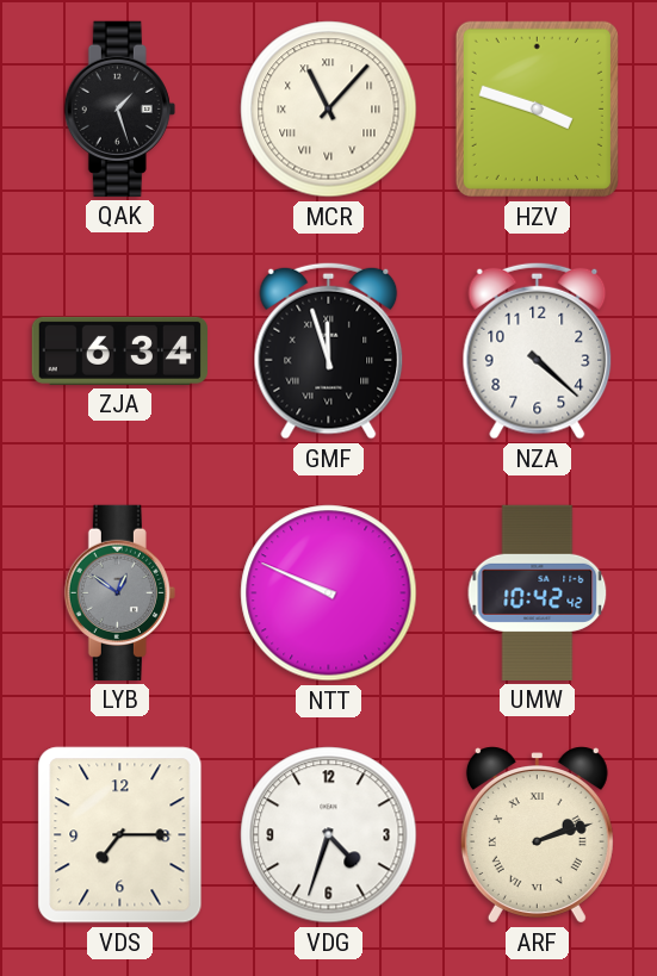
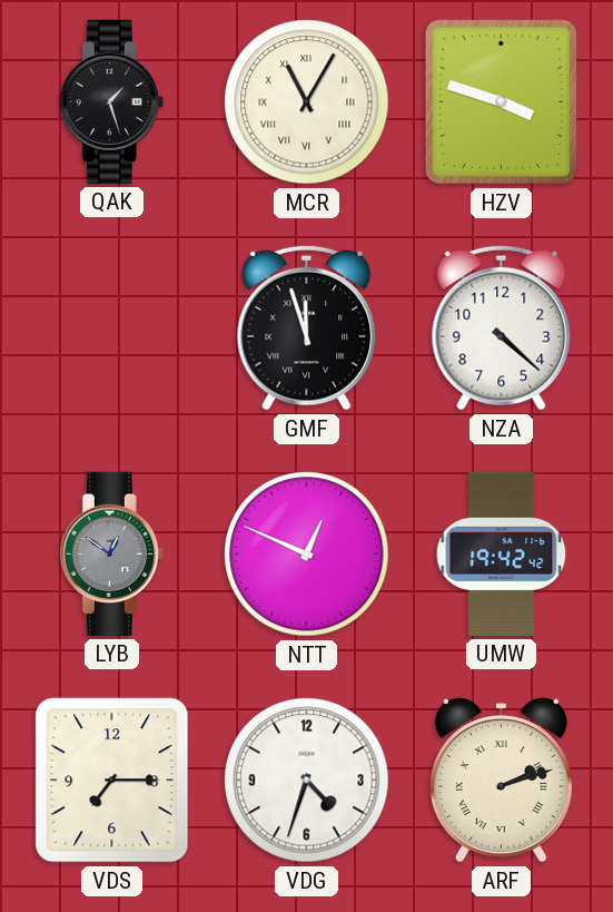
MCR: 11:07 -> 11:05 (307, 102)
ZJA: 6:34 -> none (119, 350)
NTT: 9:49 -> 12:49 (307, 555)
UMW: 10:42 -> 19:42 (502, 553)
